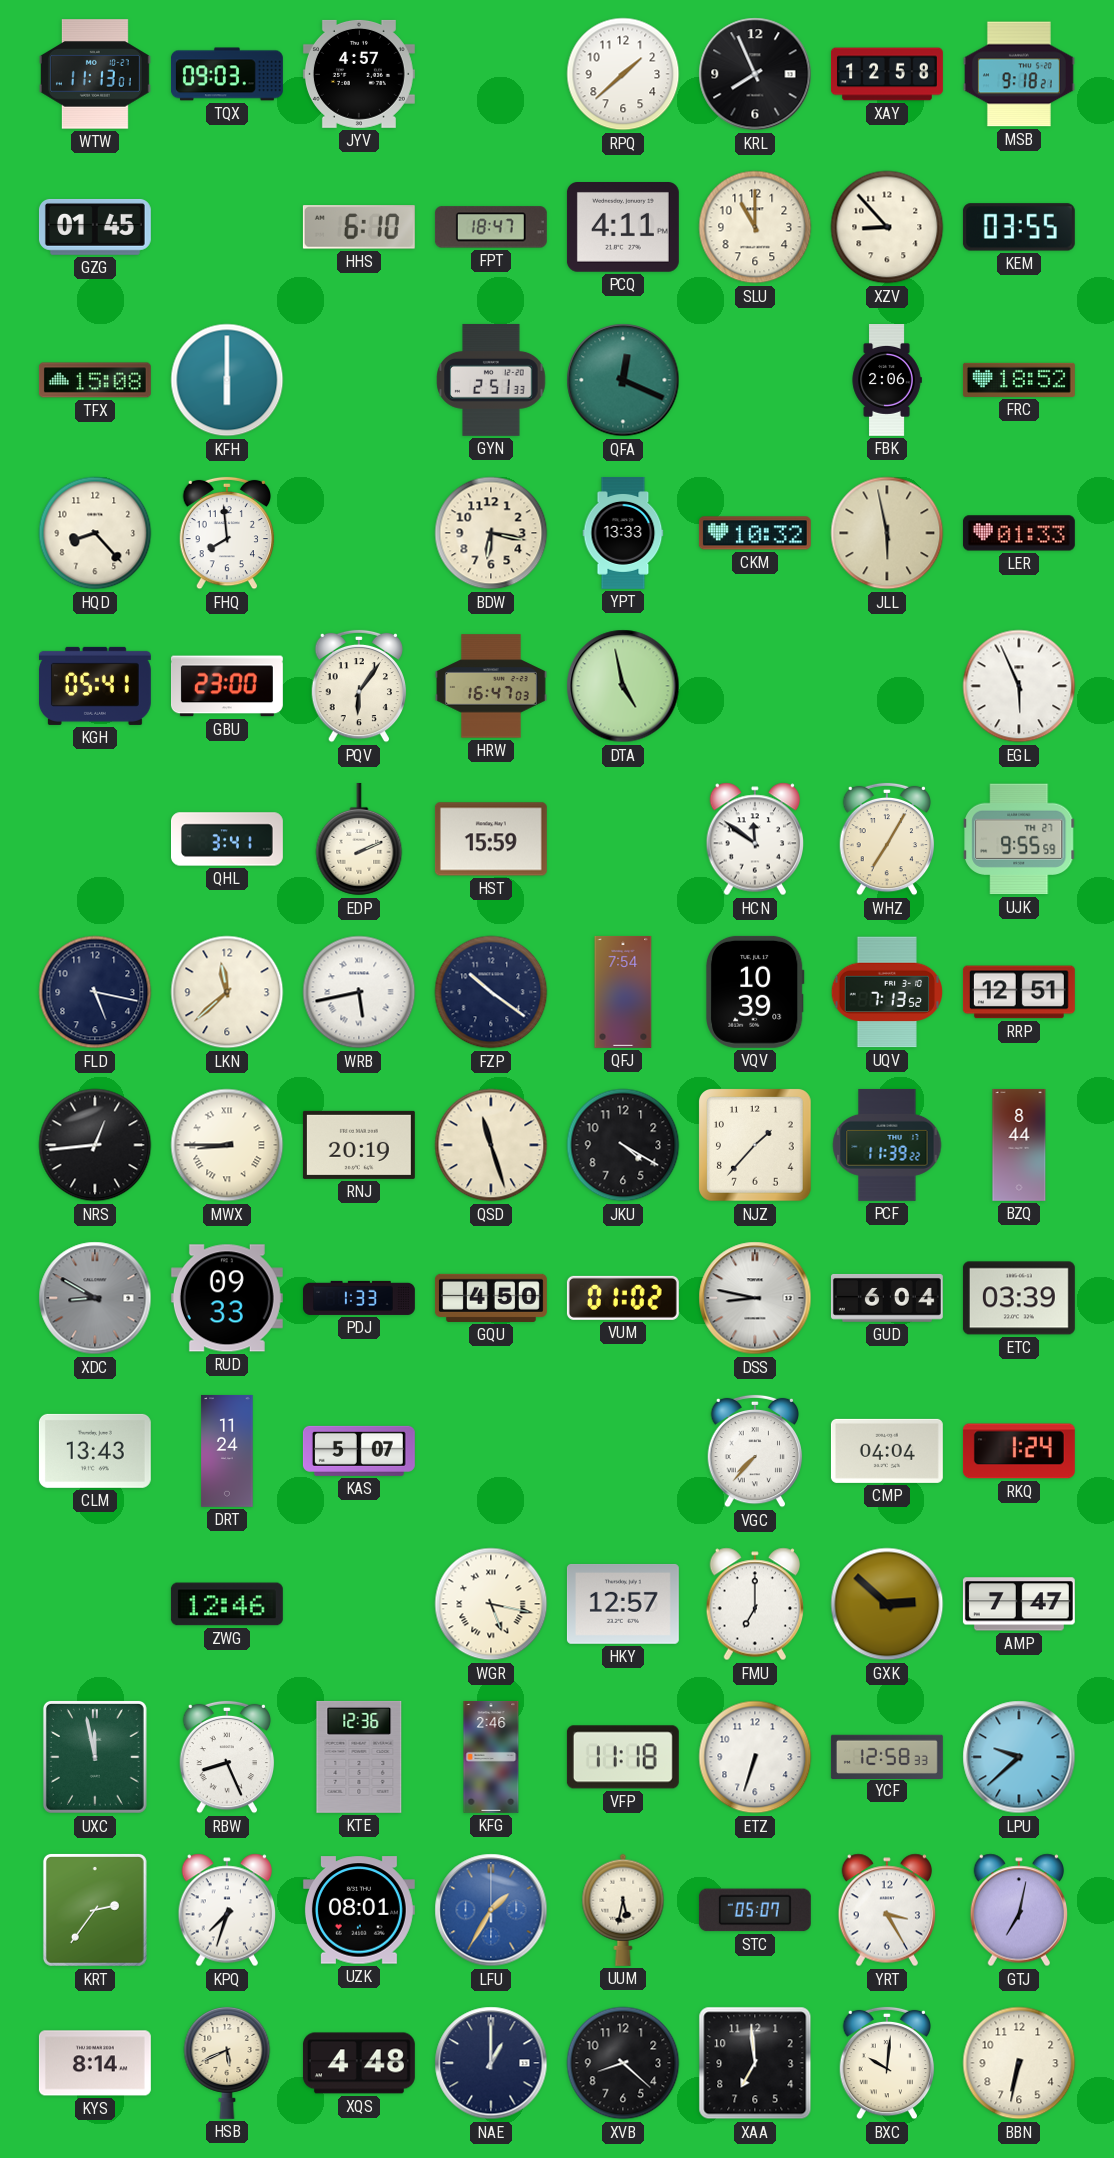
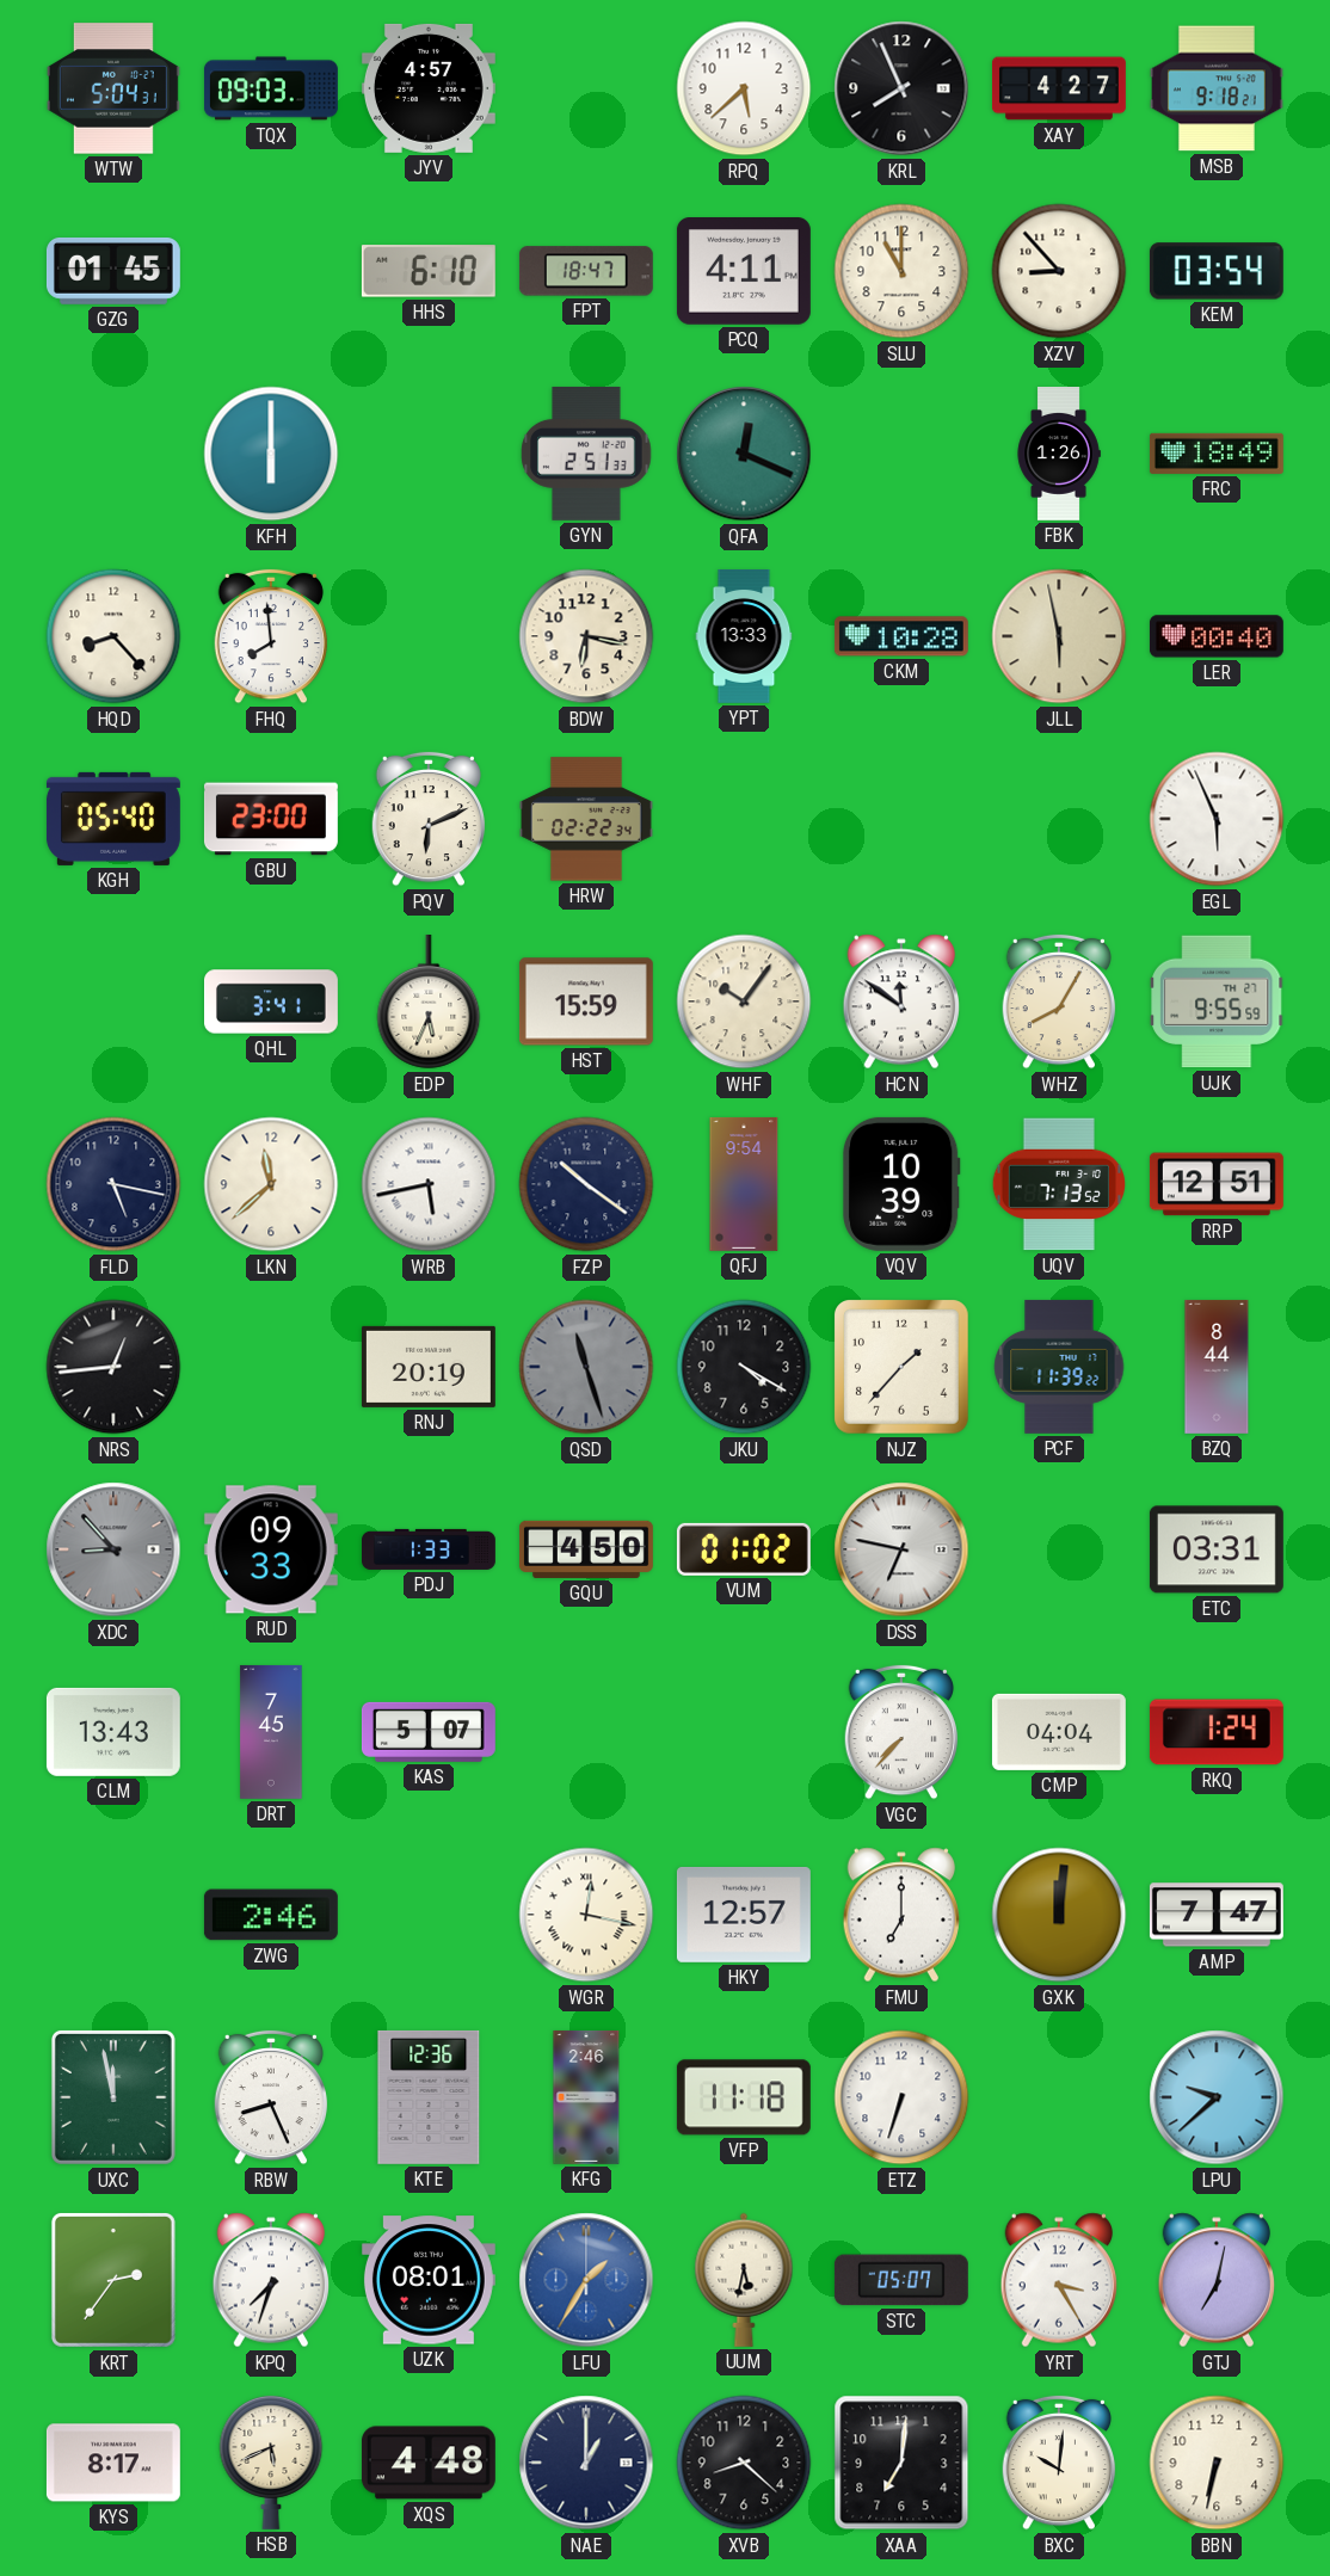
WTW: 11:13 -> 5:04 (113, 88)
RPQ: 1:38 -> 5:38 (744, 88)
XAY: 12:58 -> 4:27 (1060, 88)
KEM: 03:55 -> 03:54 (1217, 271)
TFX: 15:08 -> none (95, 380)
FBK: 2:06 -> 1:26 (1059, 455)
FRC: 18:52 -> 18:49 (1217, 454)
CKM: 10:32 -> 10:28 (901, 636)
LER: 01:33 -> 00:40 (1217, 636)
KGH: 05:41 -> 05:40 (113, 819)
PQV: 6:06 -> 6:11 (429, 819)
HRW: 16:47 -> 02:22 (586, 819)
DTA: 4:58 -> none (623, 686)
EDP: 2:11 -> 5:34 (429, 1002)
WHF: none -> 10:06 (744, 1002)
WHZ: 7:05 -> 8:05 (1059, 1002)
QFJ: 7:54 -> 9:54 (744, 1184)
MWX: 8:45 -> none (227, 1145)
QSD dial: cream -> grey (586, 1367)
XDC: 8:50 -> 8:53 (113, 1549)
DSS: 8:47 -> 6:47 (901, 1549)
GUD: 6:04 -> none (887, 1298)
ETC: 03:39 -> 03:31 (1217, 1549)
DRT: 11:24 -> 7:45 (271, 1732)
ZWG: 12:46 -> 2:46 (271, 1915)
WGR: 5:17 -> 12:17 (586, 1915)
GXK: 2:52 -> 12:01 (1059, 1915)
YCF: 12:58 -> none (887, 1756)
KYS: 8:14 -> 8:17 (113, 2463)
XAA: 6:59 -> 7:01 (901, 2463)
